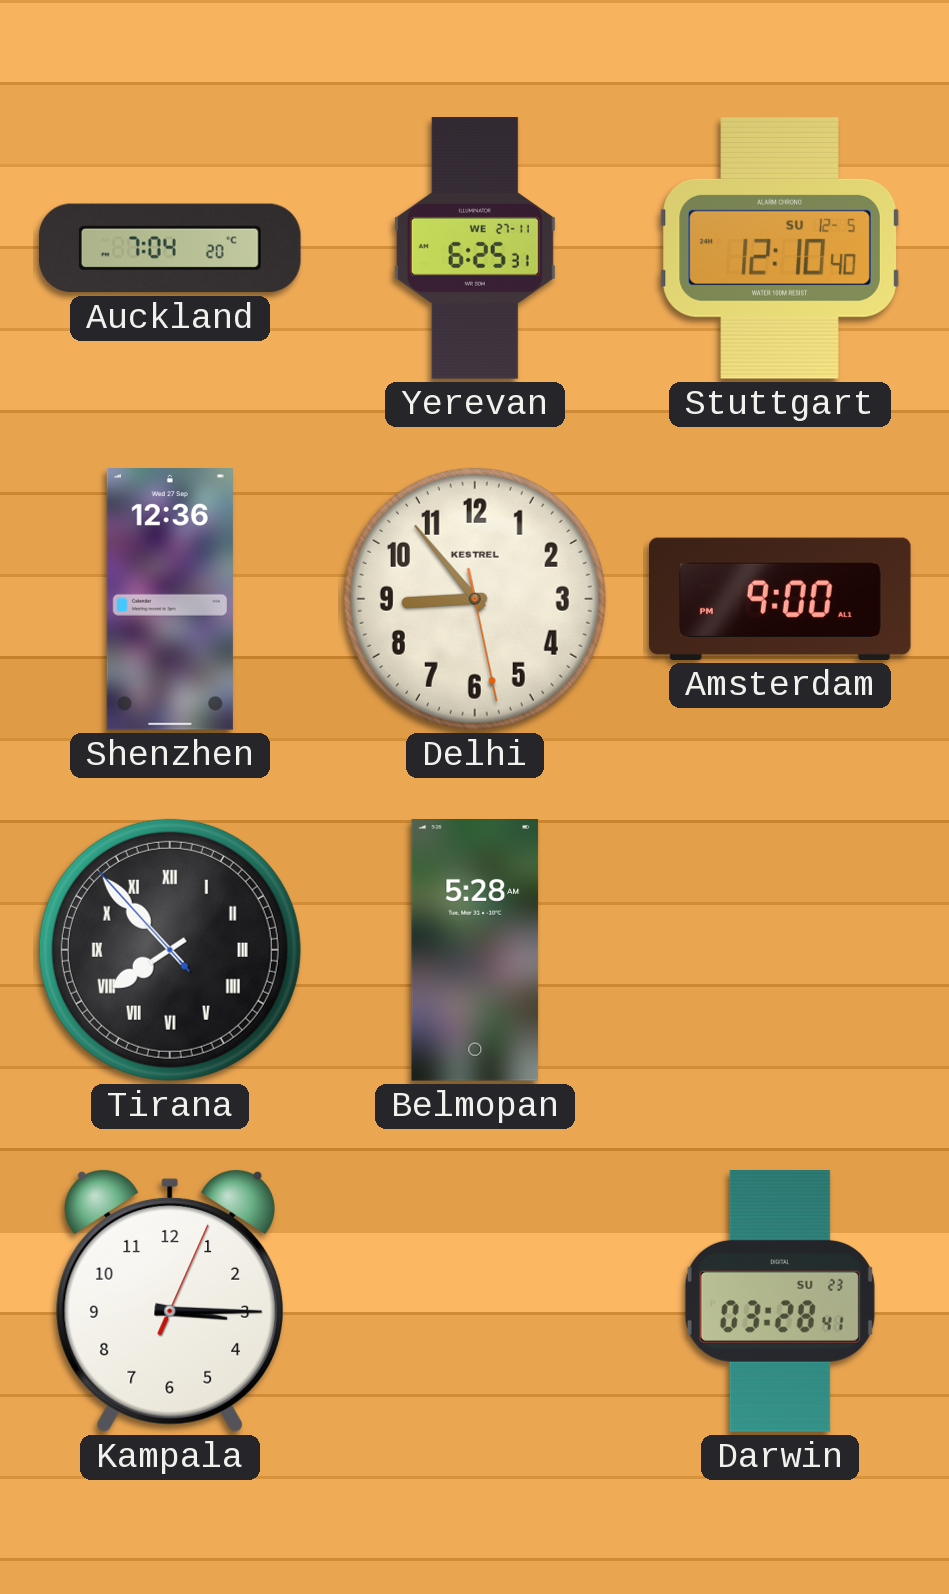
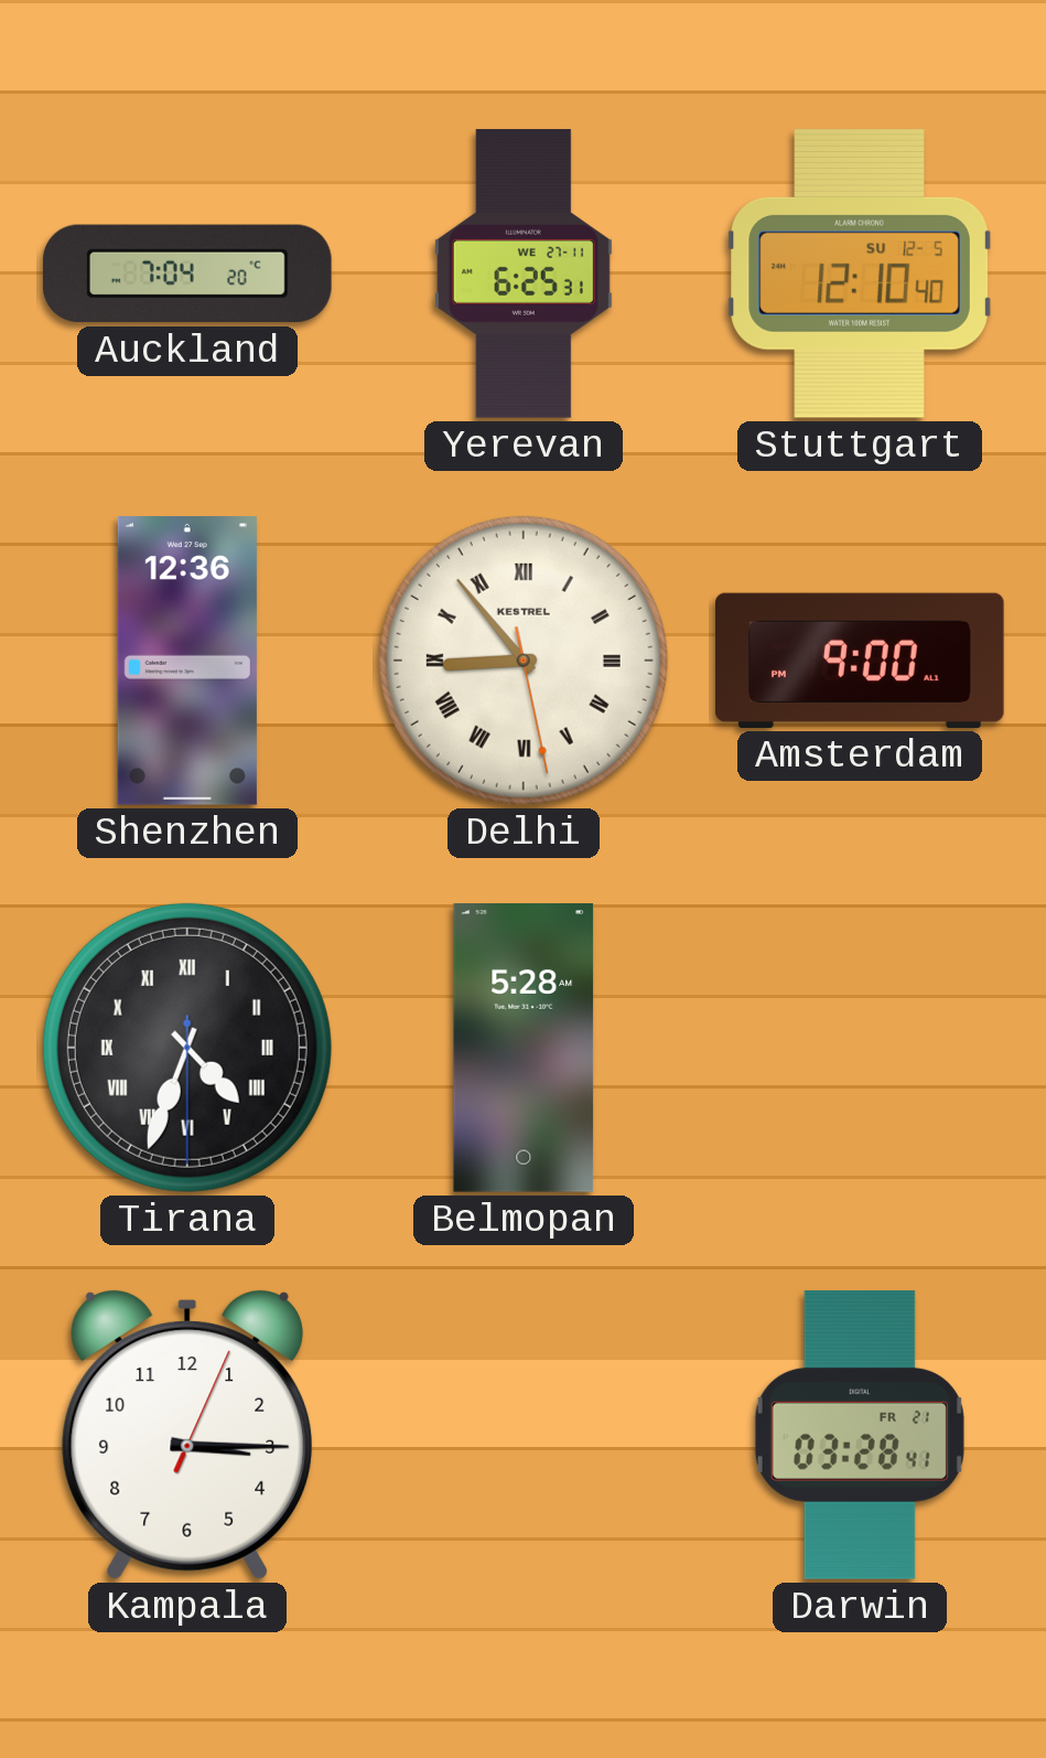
Delhi numerals: Arabic -> Roman (524, 661)
Tirana: 7:52 -> 4:33 (187, 1048)
Darwin date: SU 23 -> FR 21 (860, 1436)
